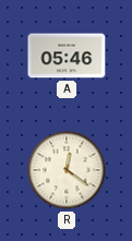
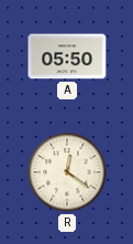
A: 05:46 -> 05:50 (67, 56)
